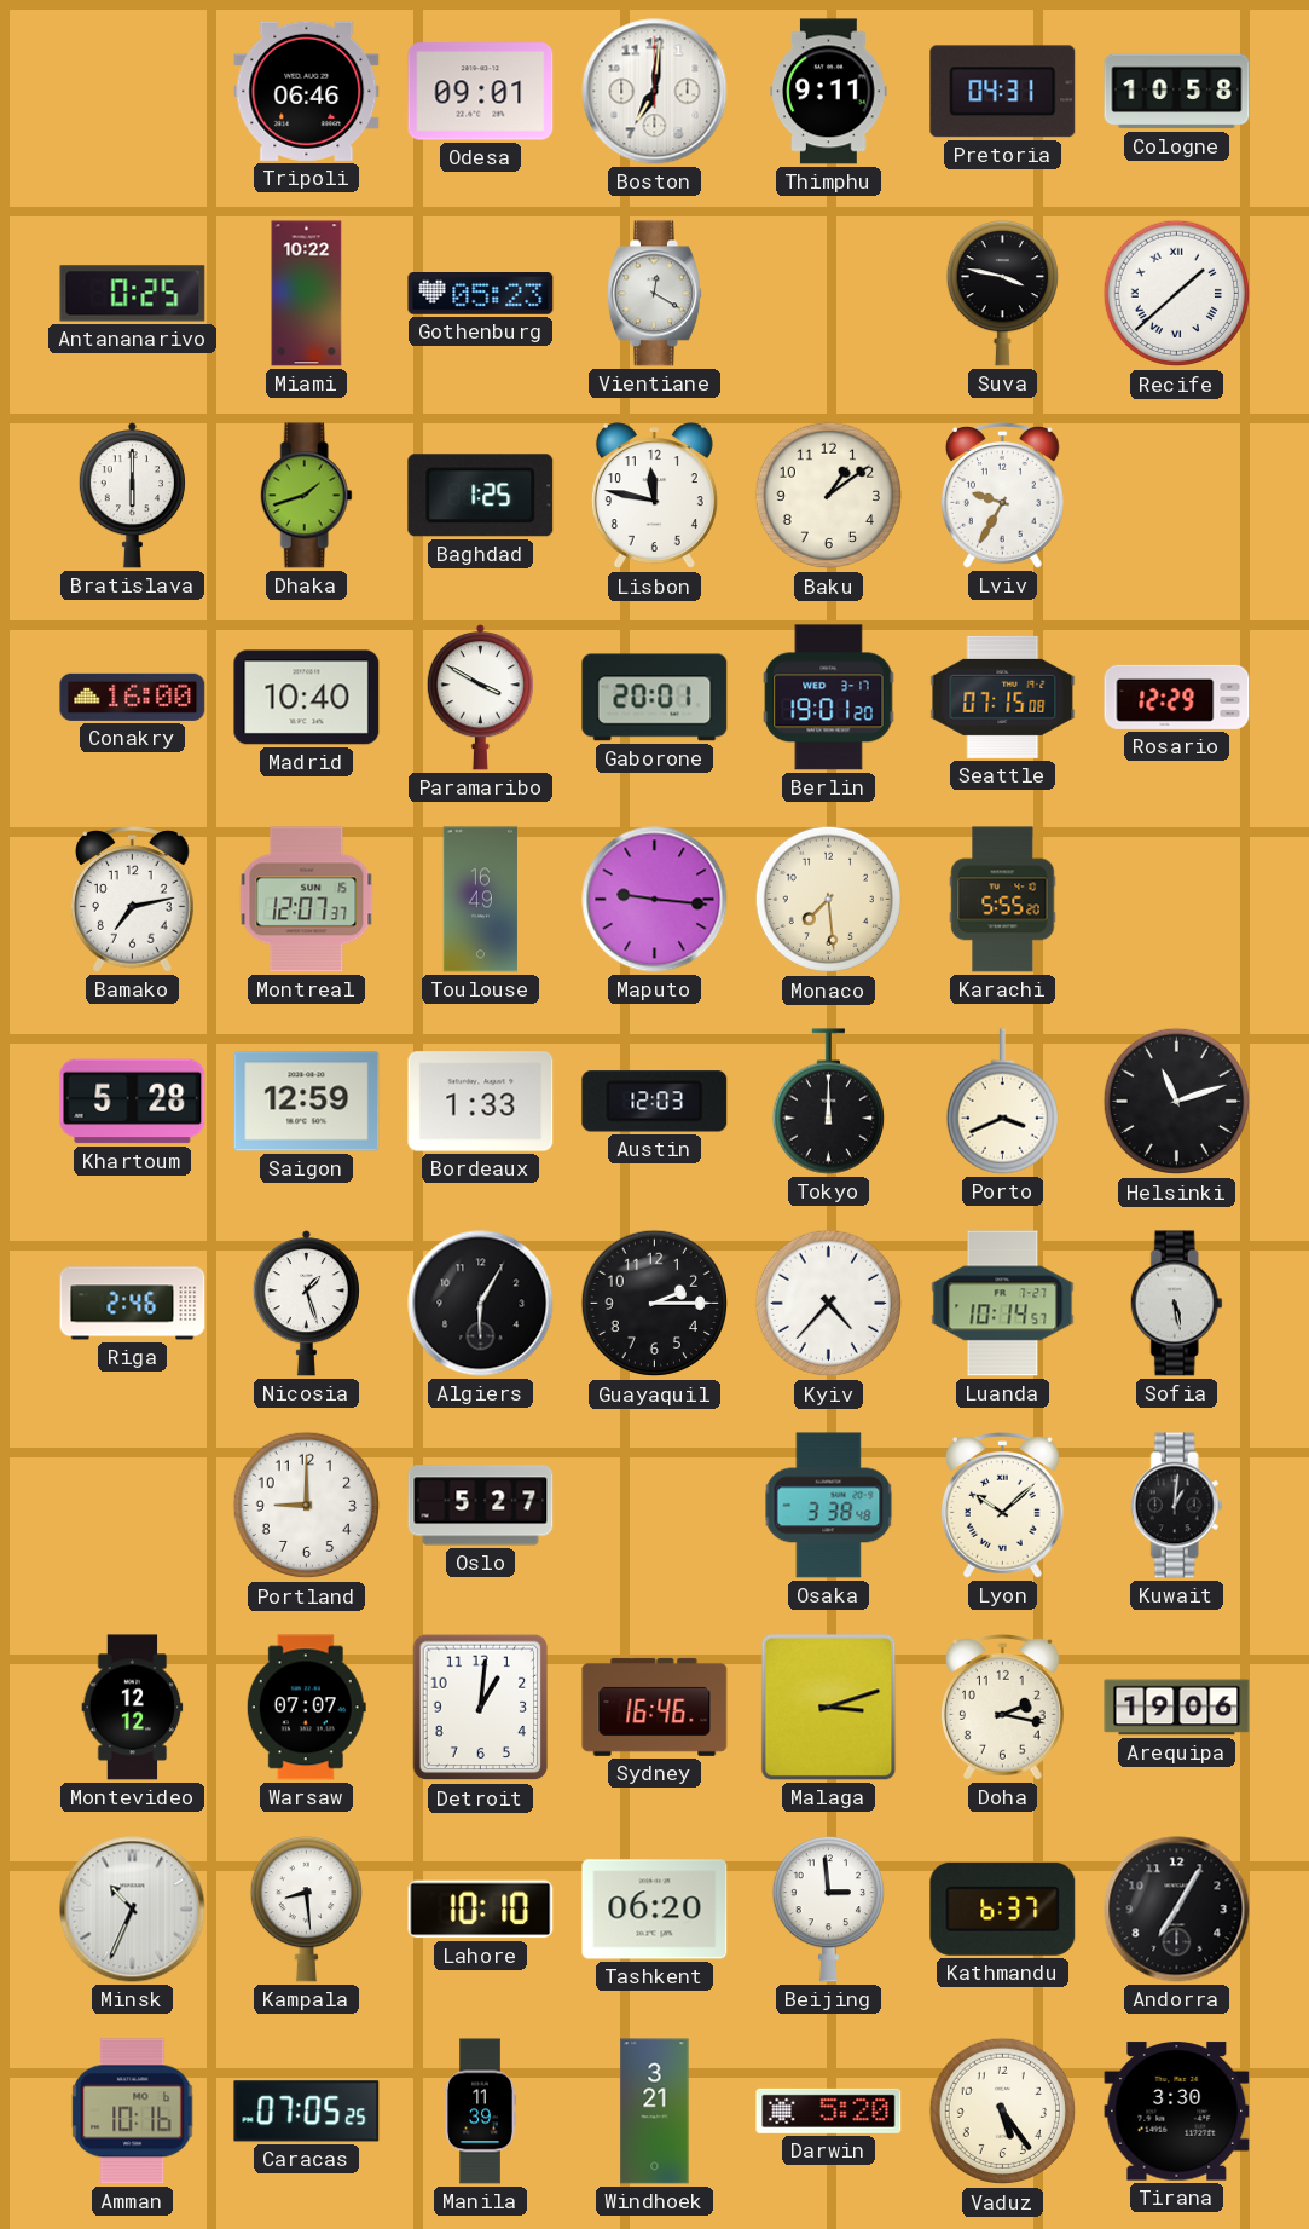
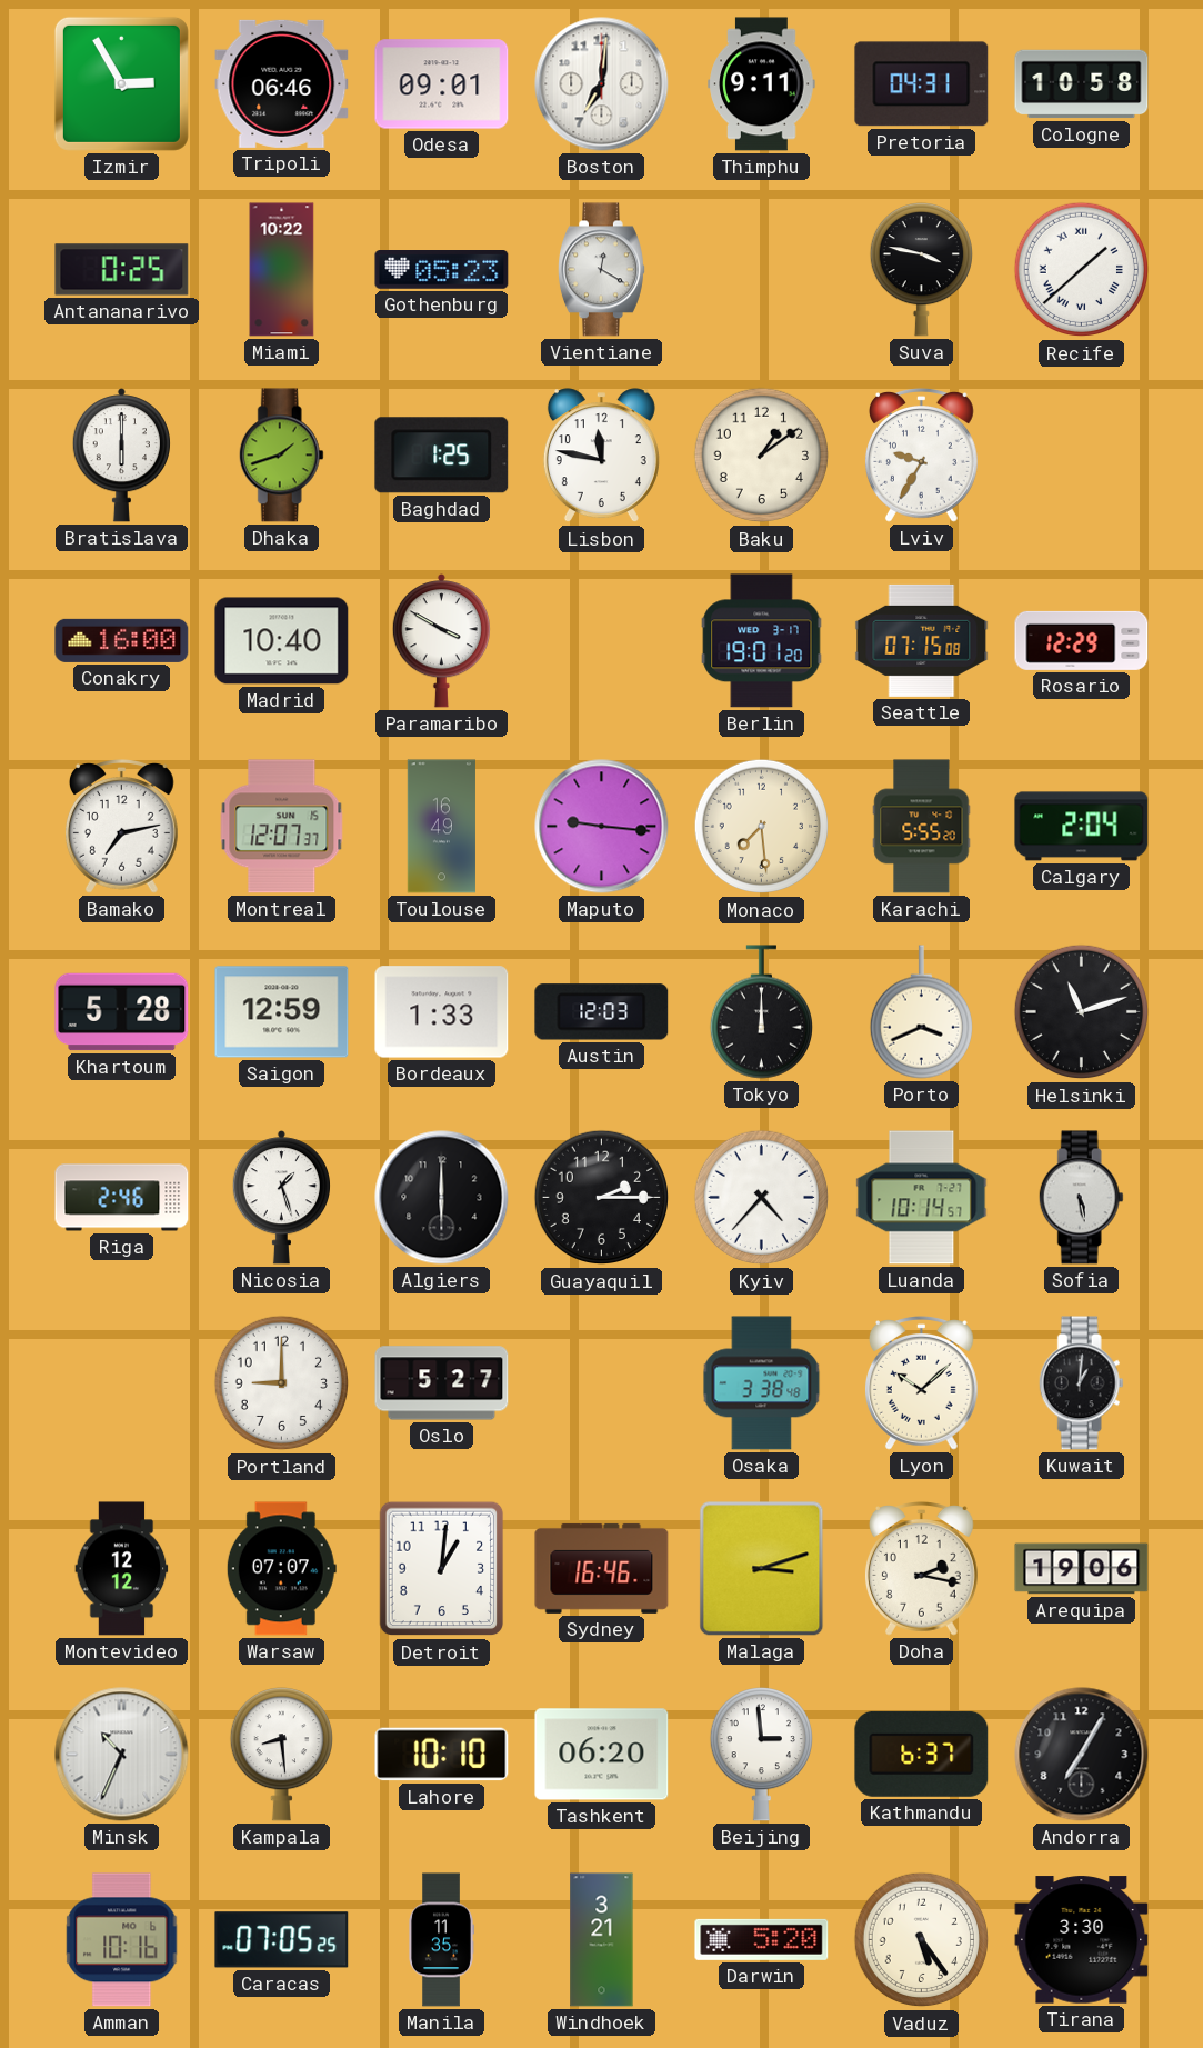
Izmir: none -> 2:55 (121, 83)
Gaborone: 20:01 -> none (655, 698)
Calgary: none -> 2:04 (1082, 827)
Algiers: 6:05 -> 6:00 (442, 1198)
Manila: 11:39 -> 11:35 (441, 1940)
